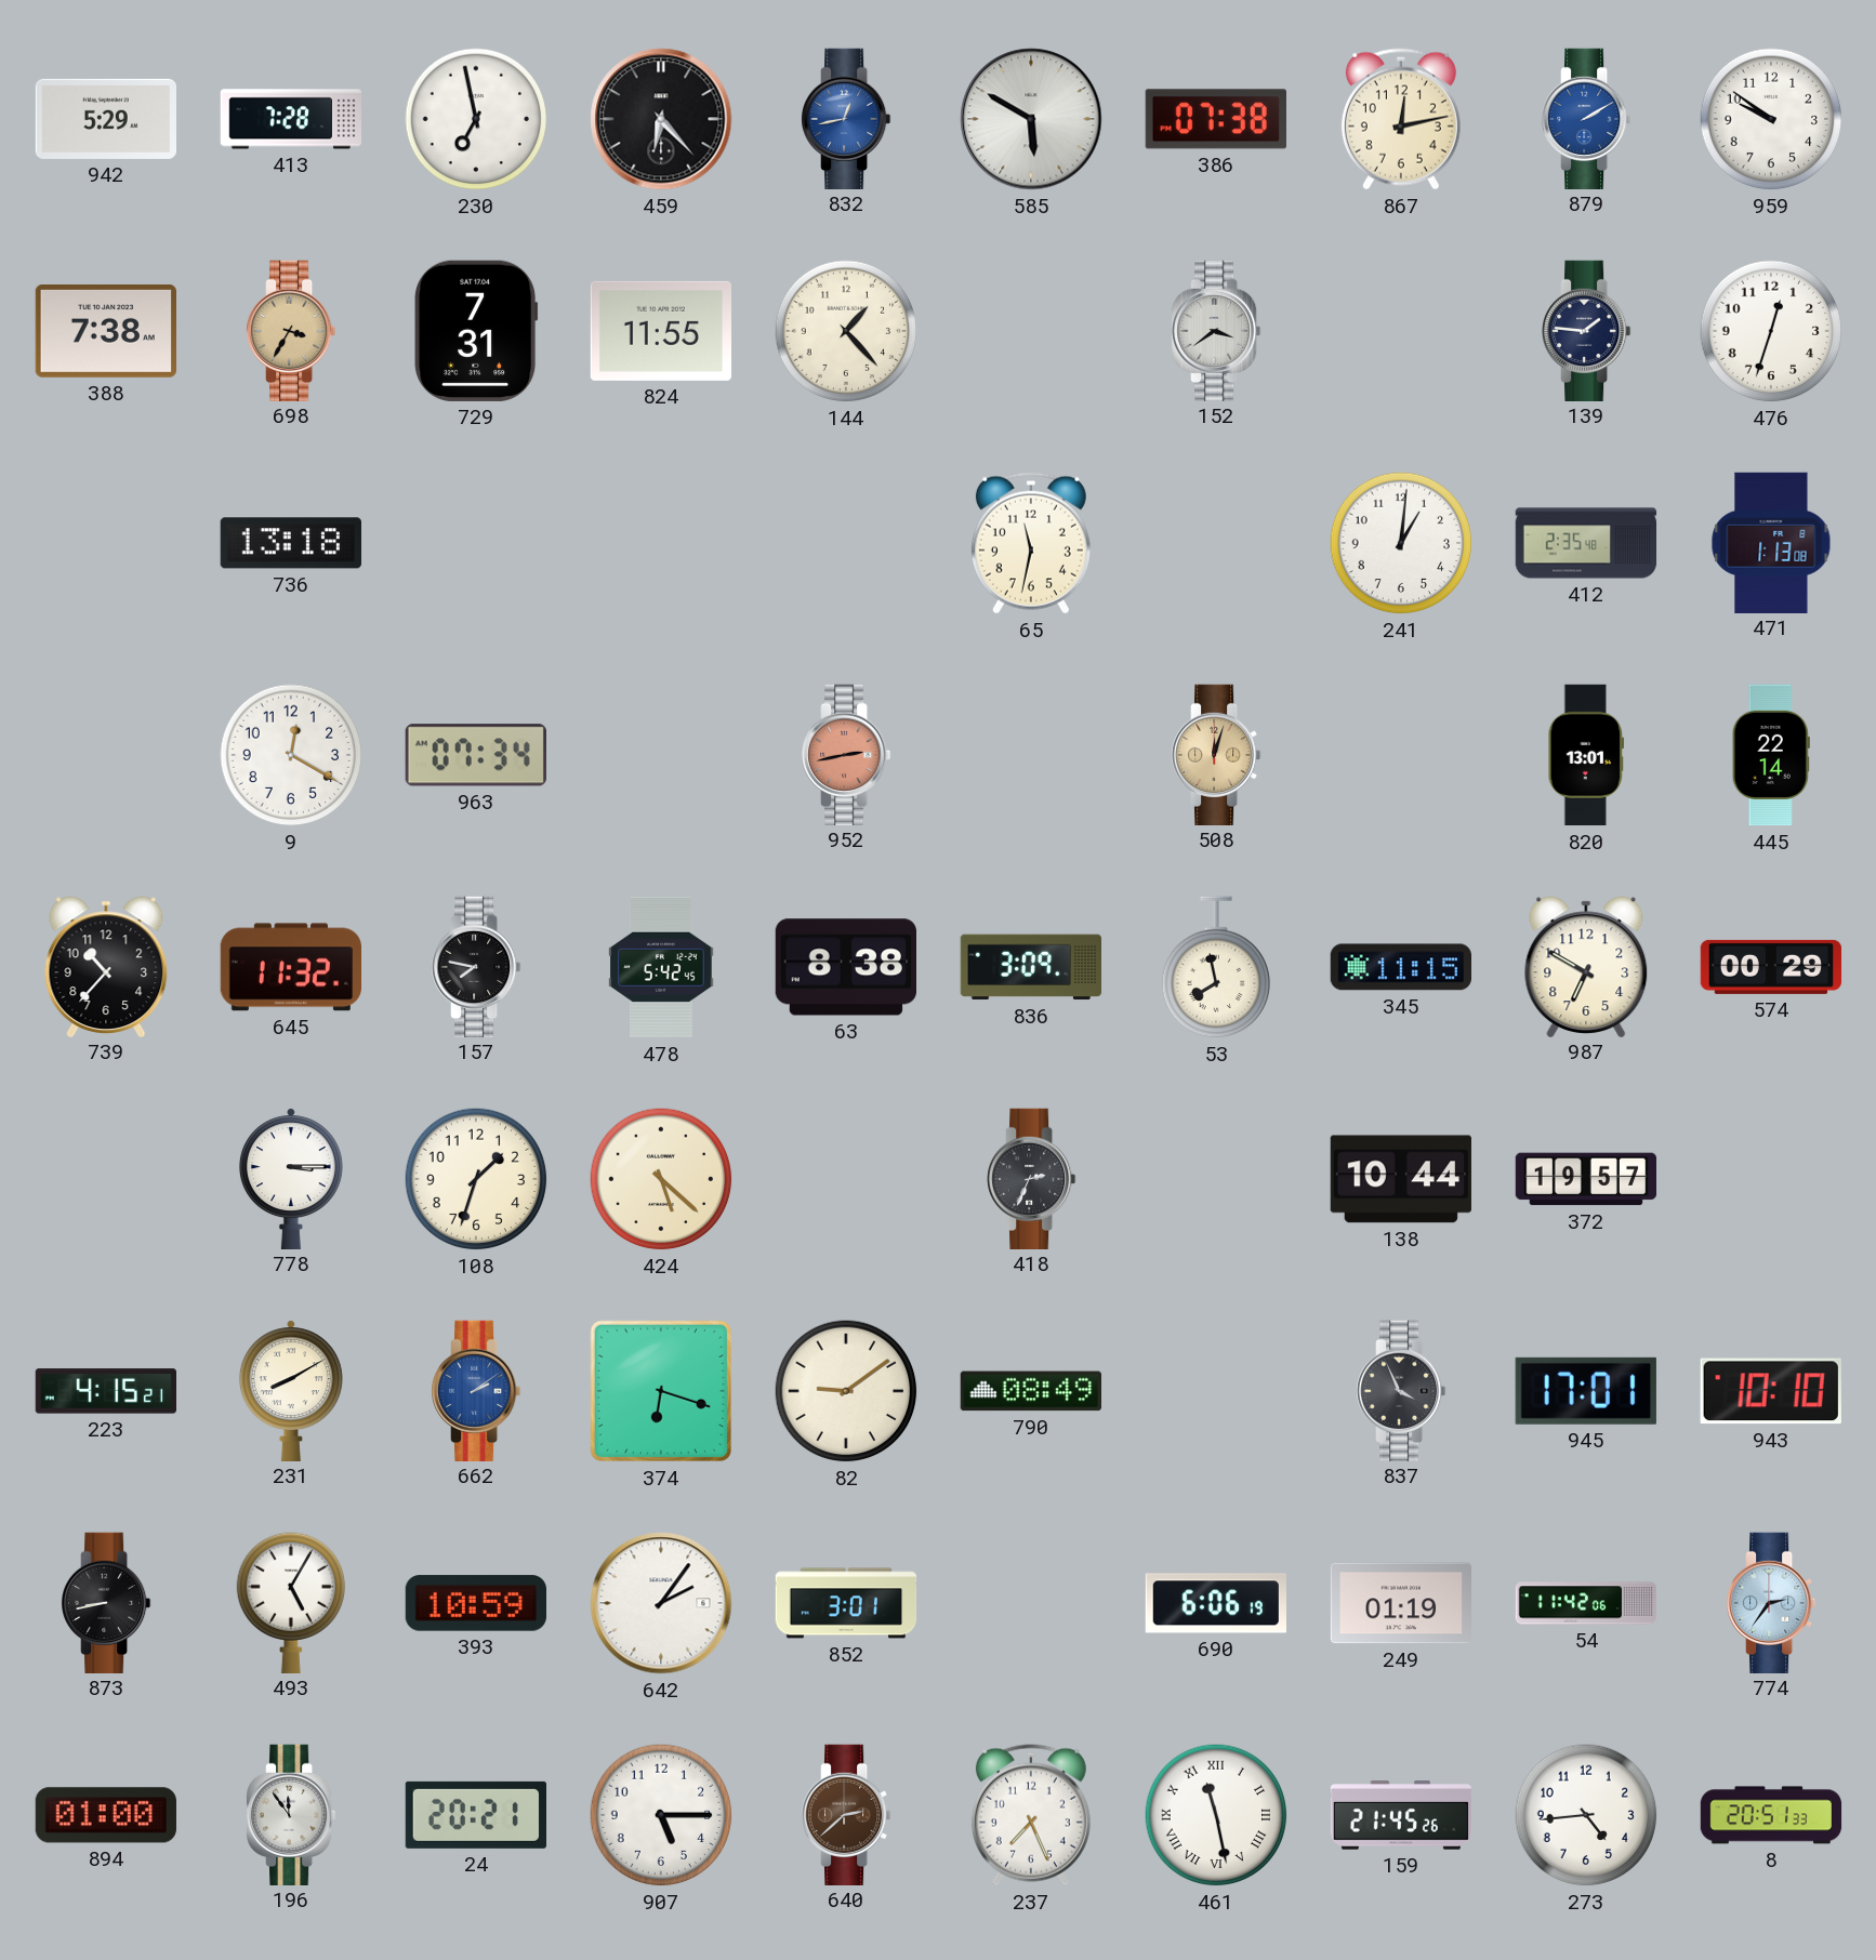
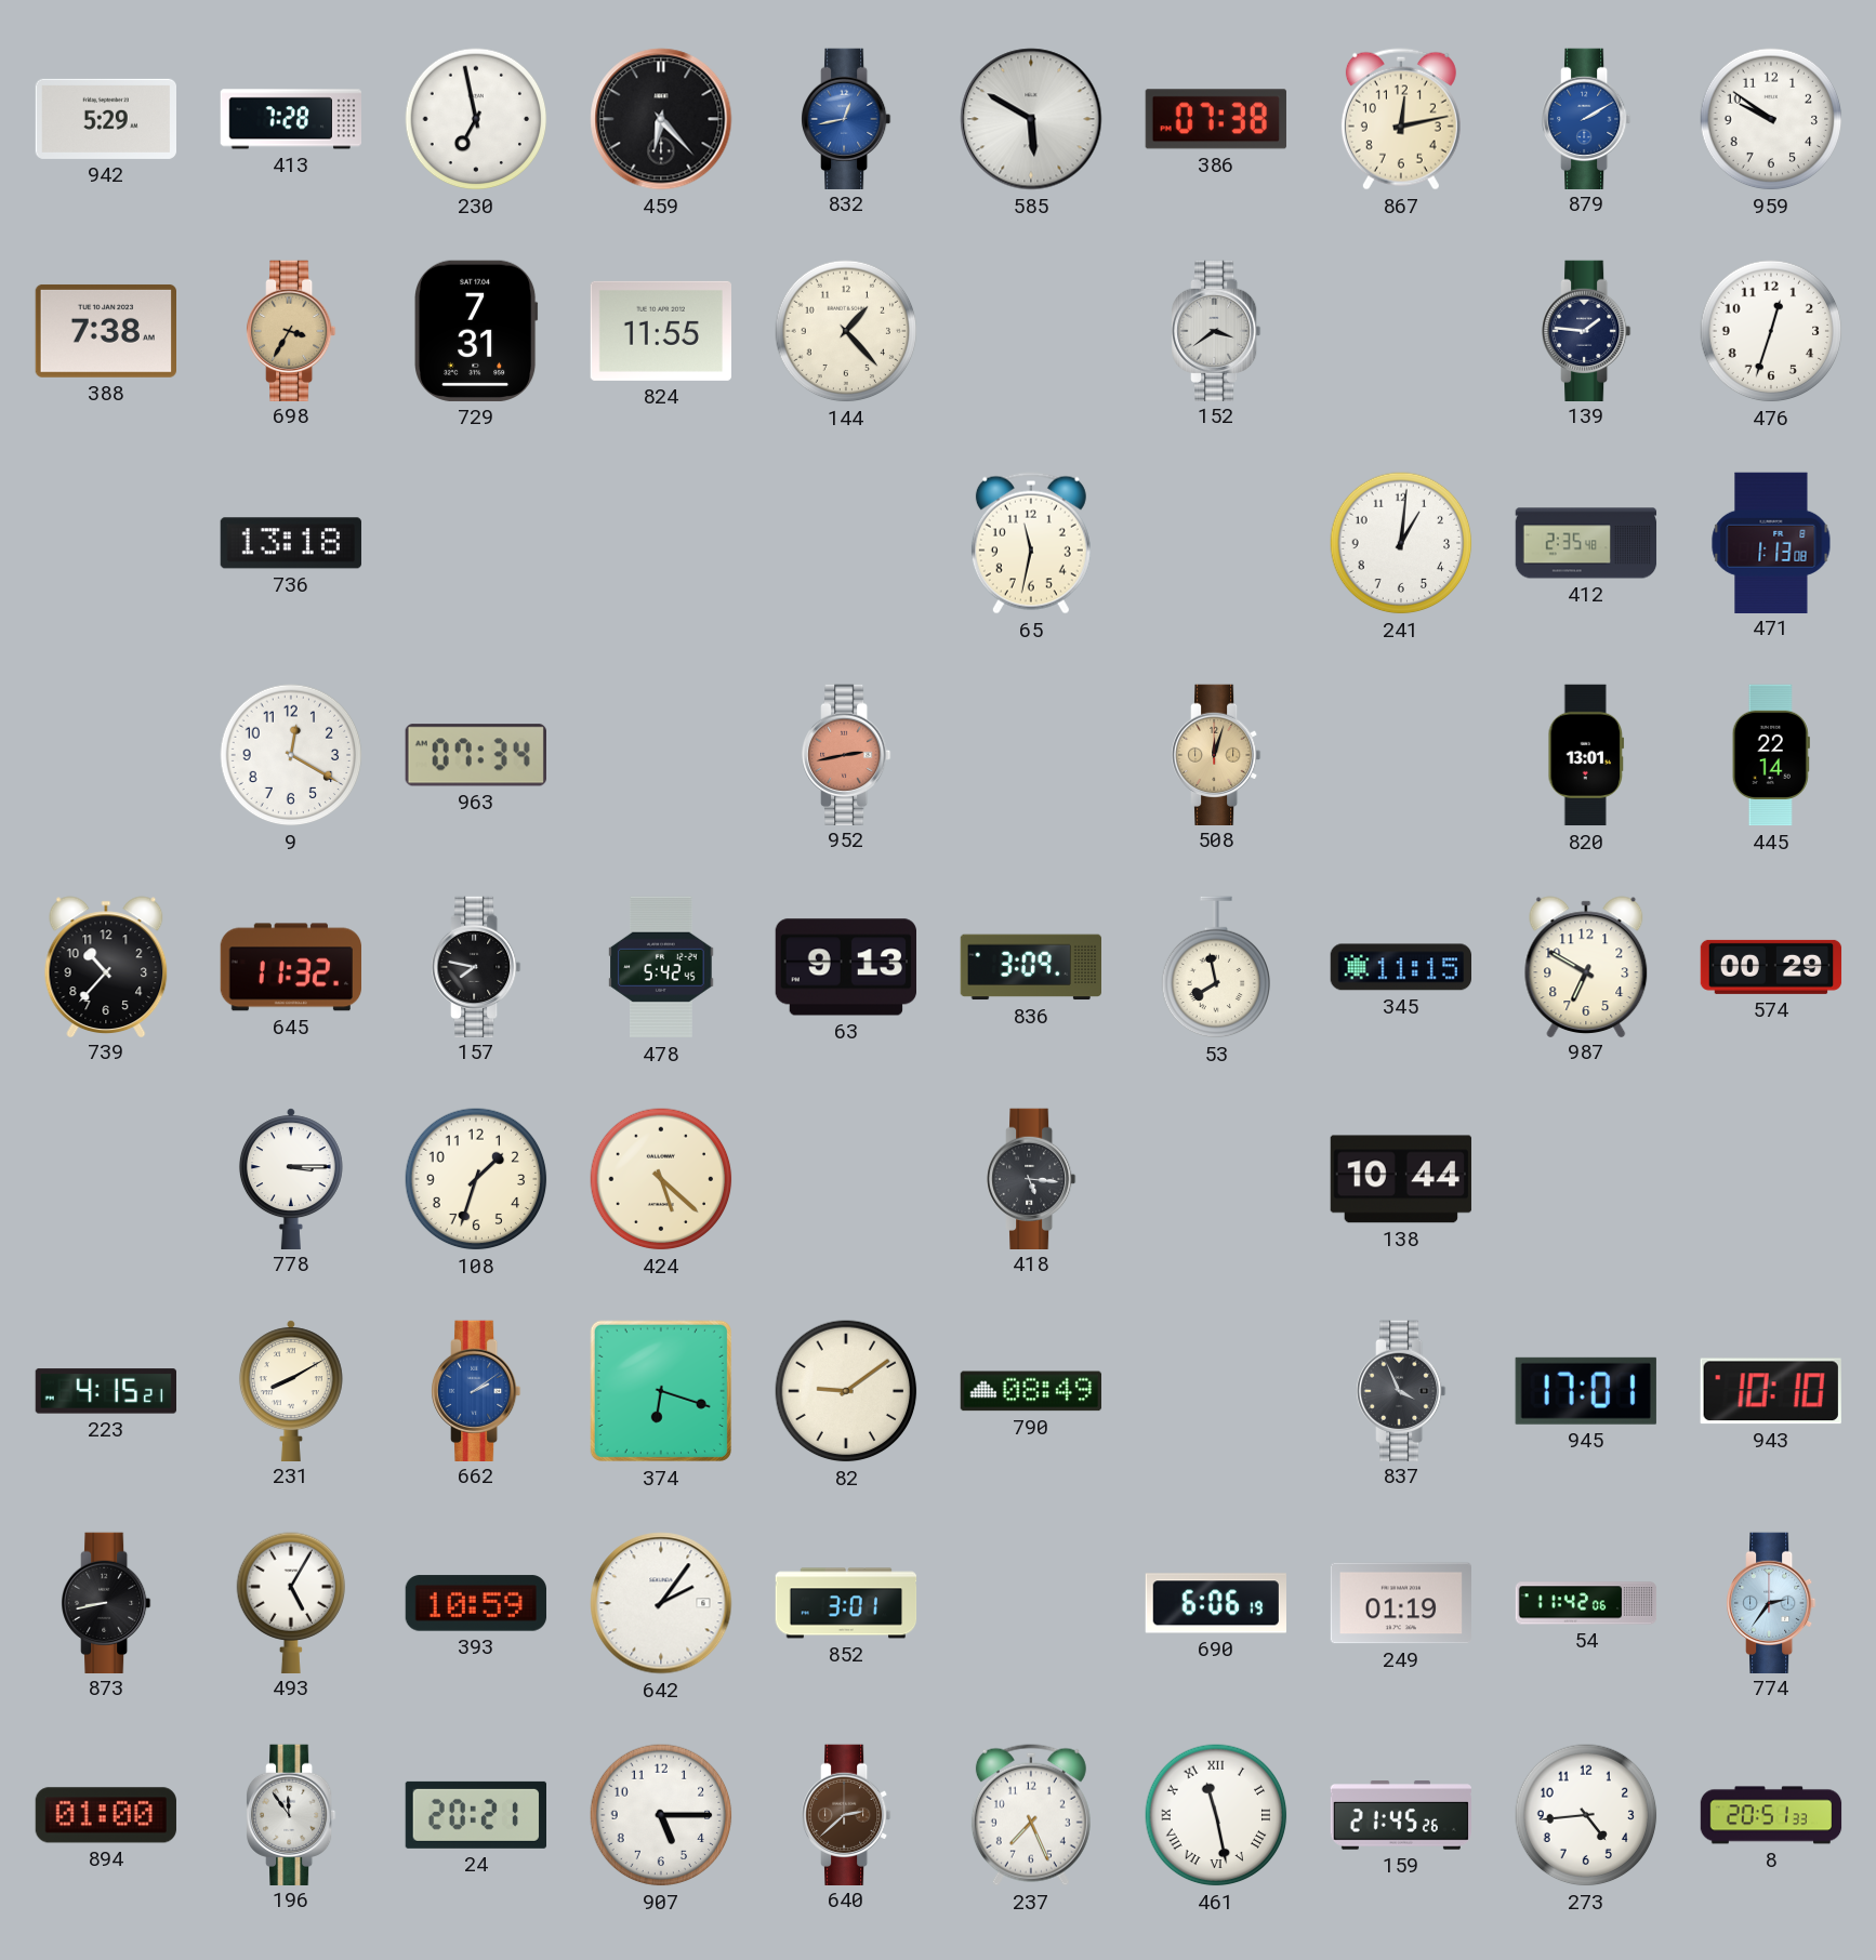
63: 8:38 -> 9:13 (845, 967)
418: 2:34 -> 5:16 (1032, 1178)
372: 19:57 -> none (1586, 1179)
